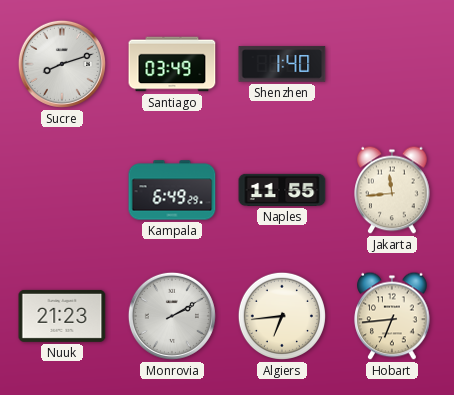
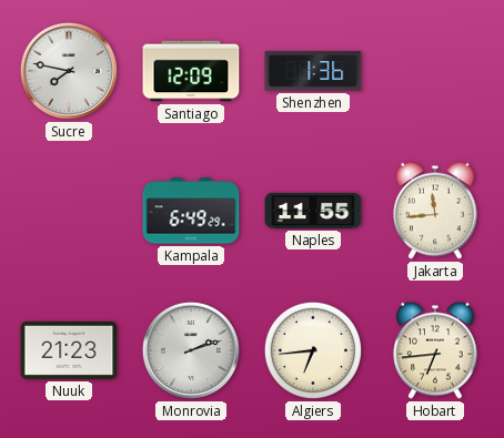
Sucre: 8:12 -> 7:47 (69, 71)
Santiago: 03:49 -> 12:09 (191, 71)
Shenzhen: 1:40 -> 1:36 (313, 71)
Monrovia: 2:10 -> 2:12 (191, 350)
